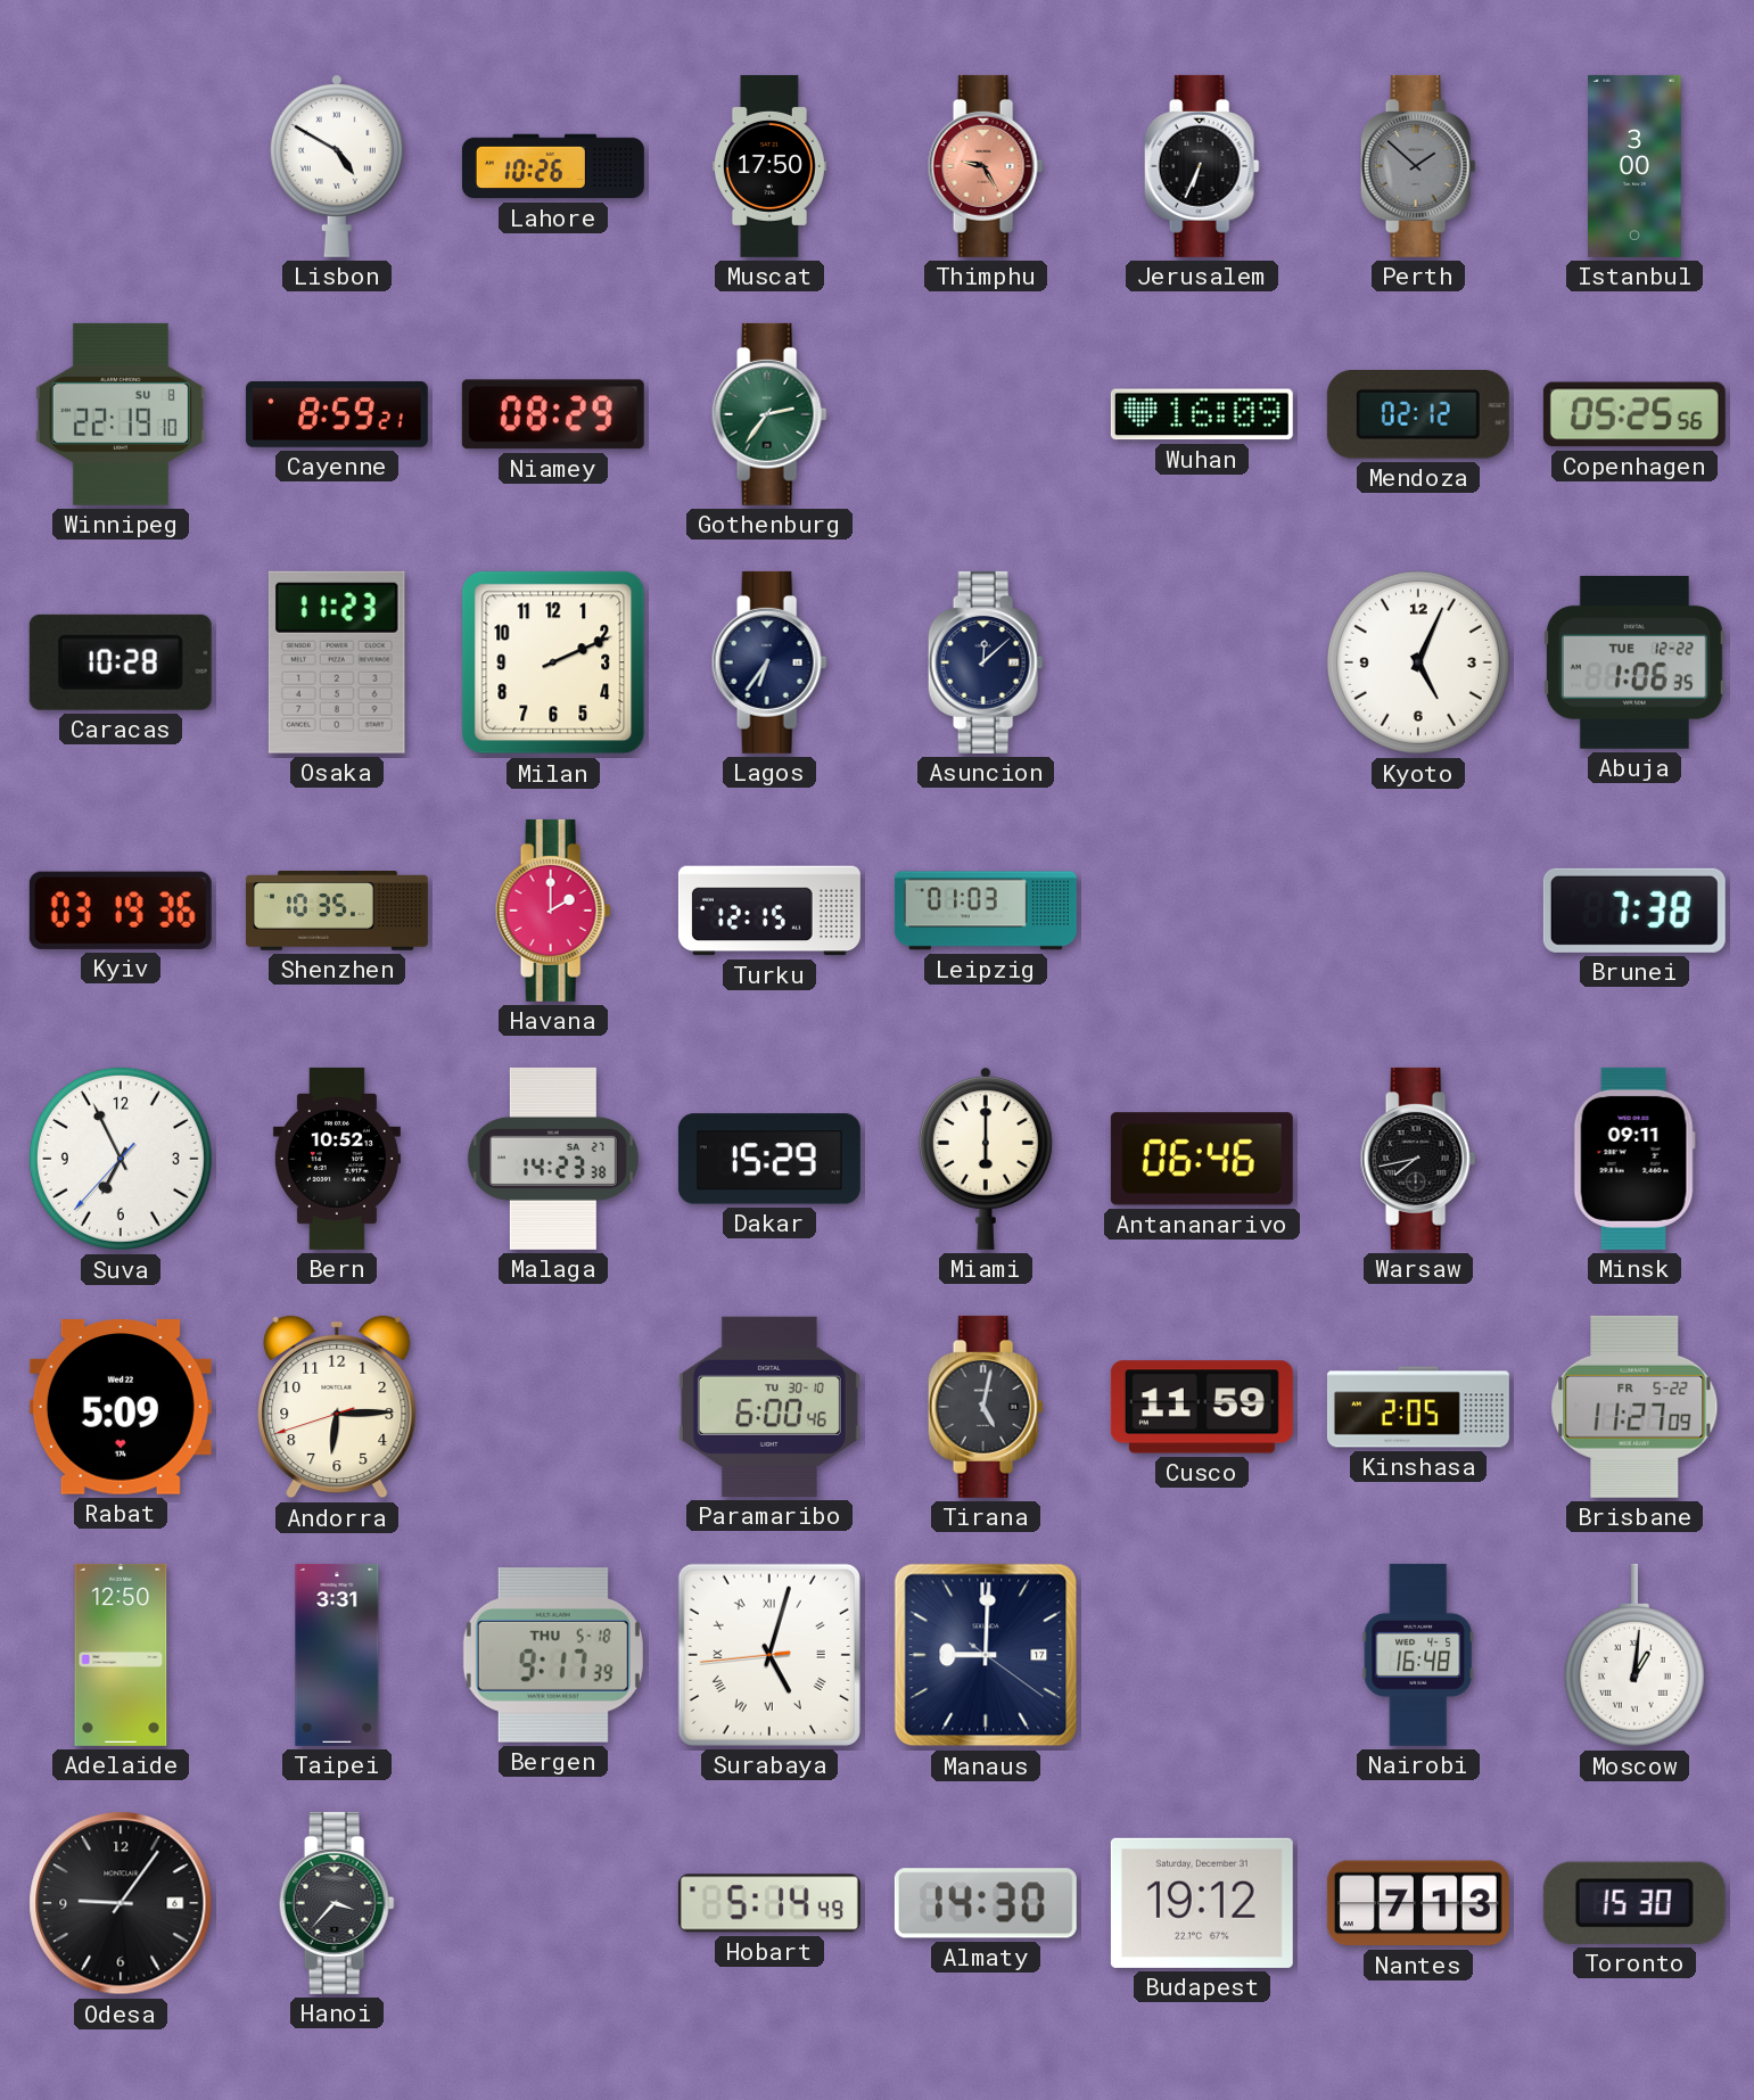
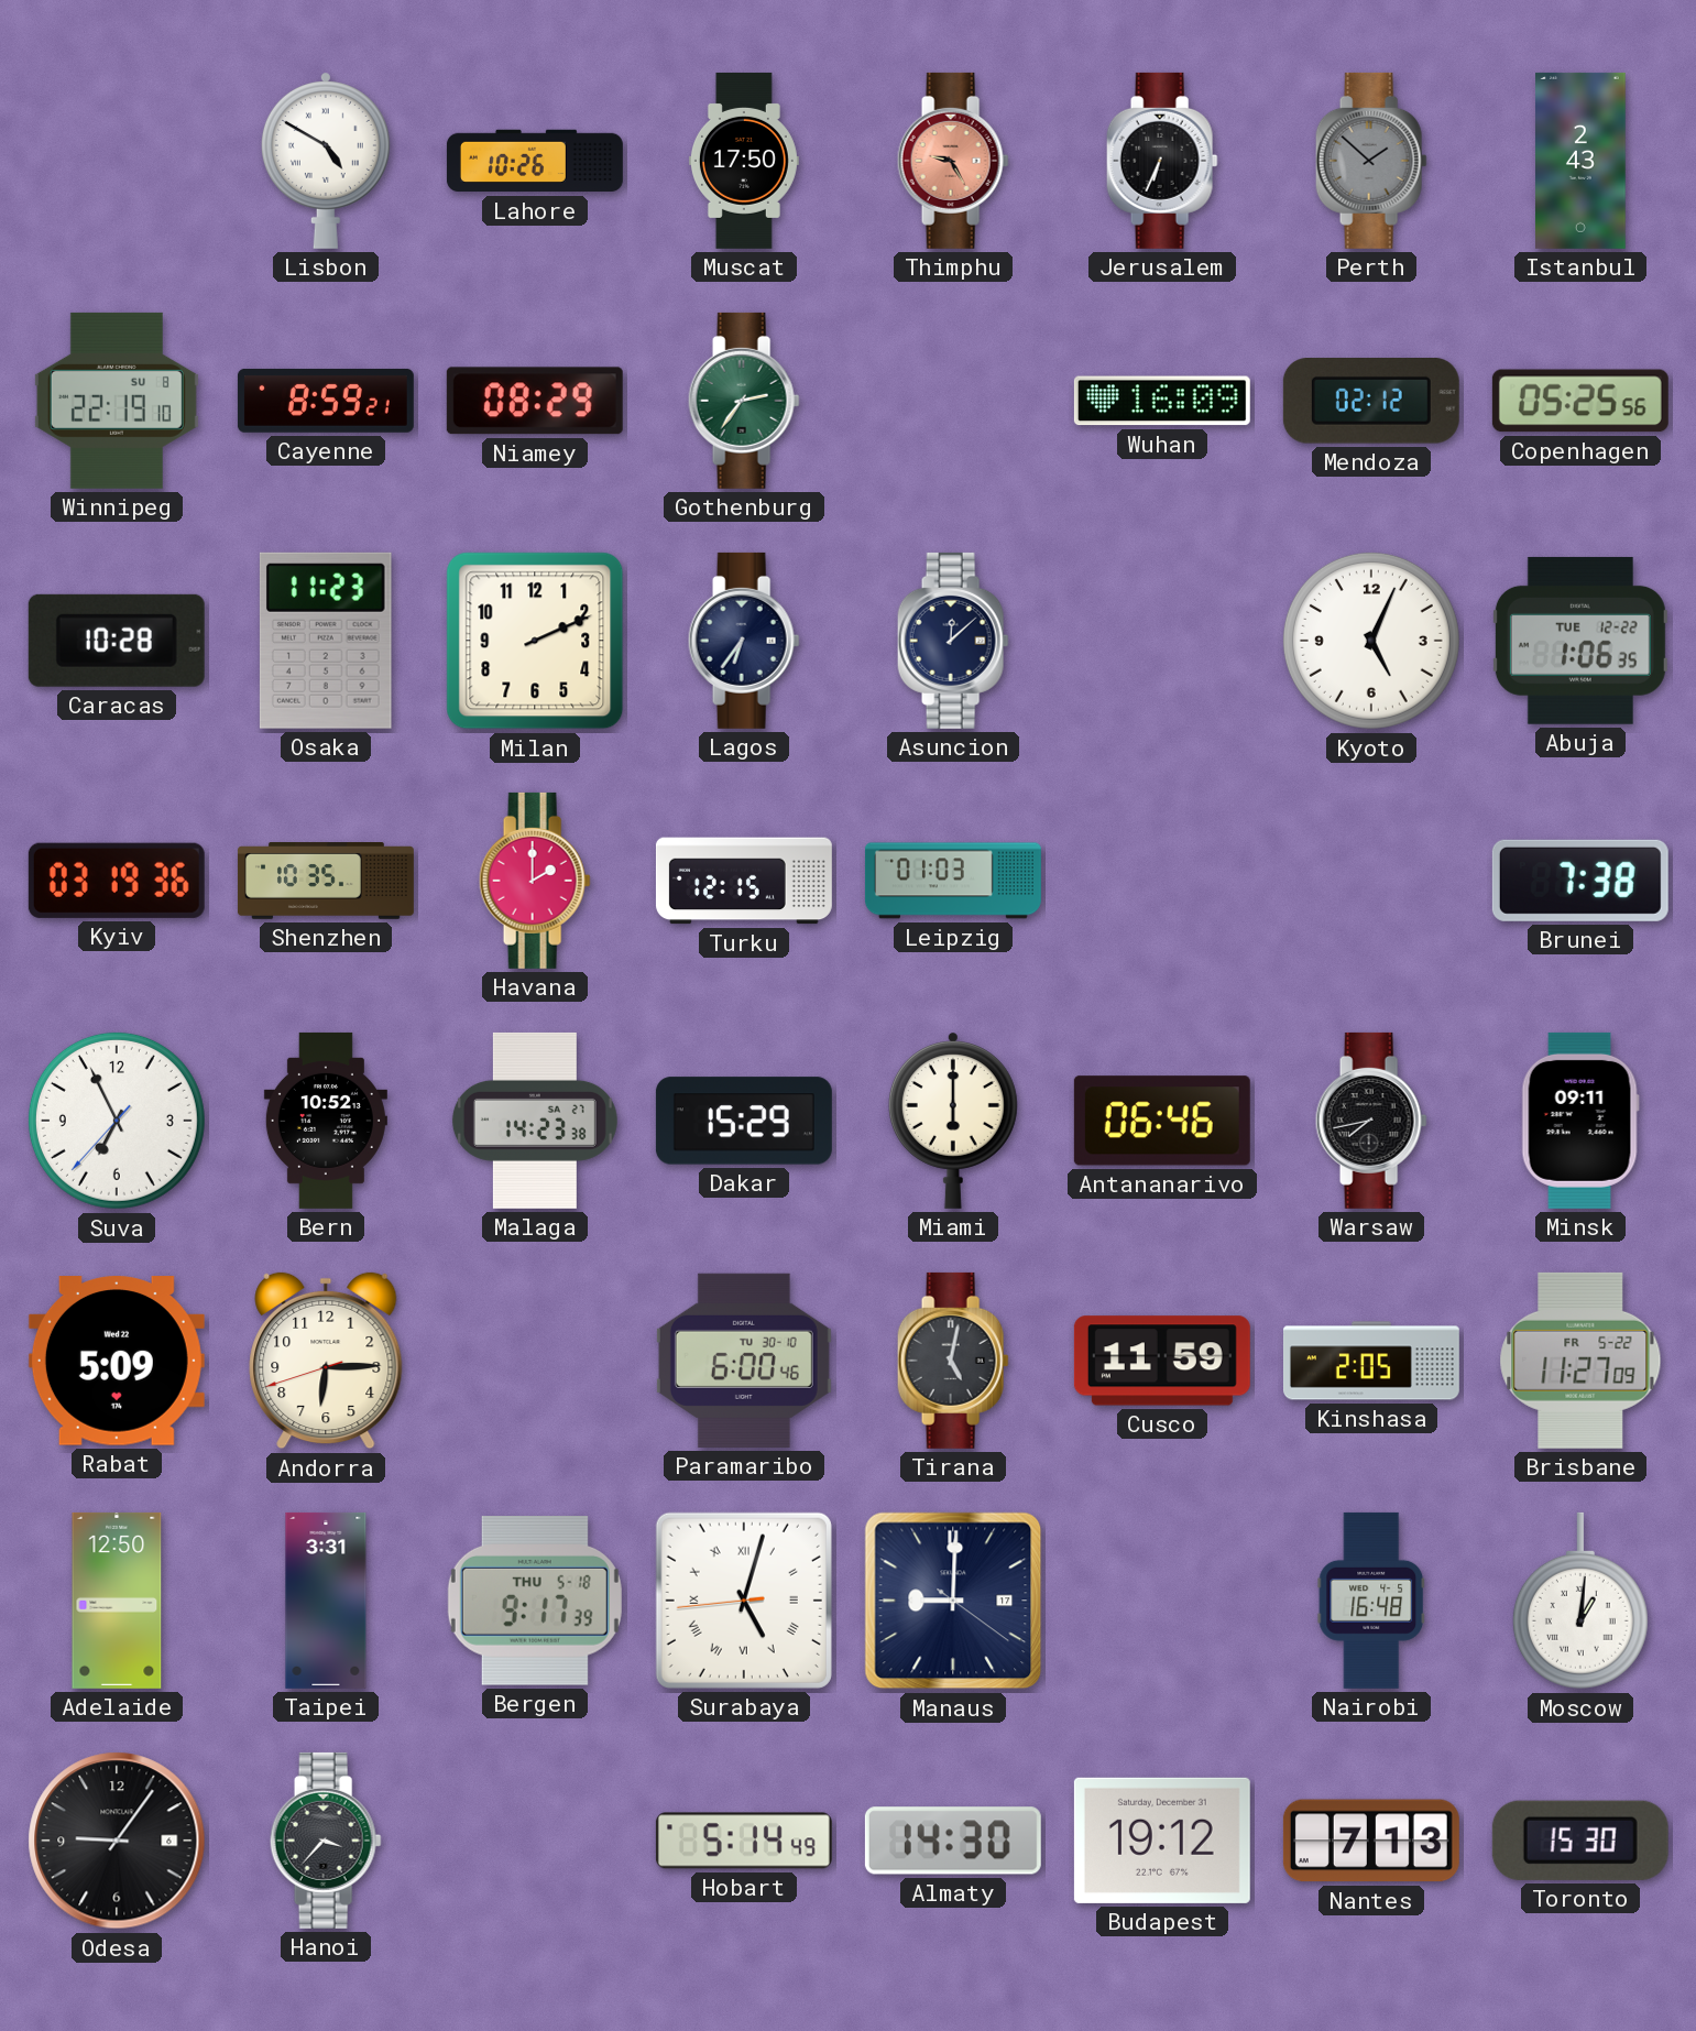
Istanbul: 3:00 -> 2:43 (1582, 161)
